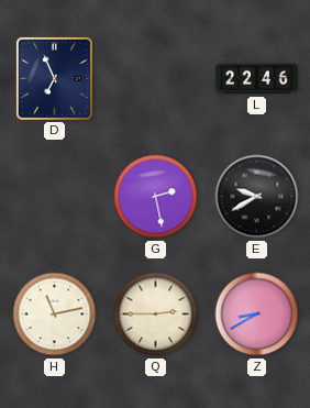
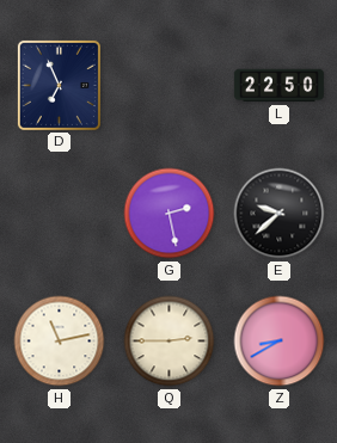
L: 22:46 -> 22:50 (278, 86)
E: 9:40 -> 9:38 (280, 214)
